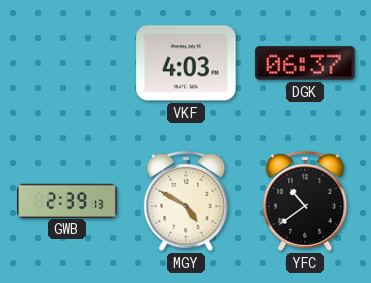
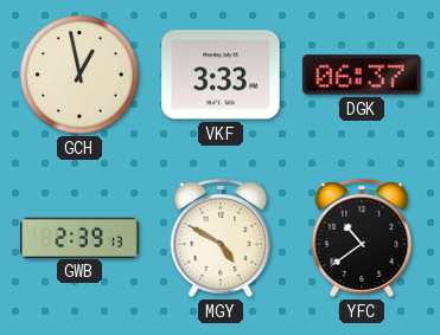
GCH: none -> 12:58 (81, 76)
VKF: 4:03 -> 3:33 (221, 75)
